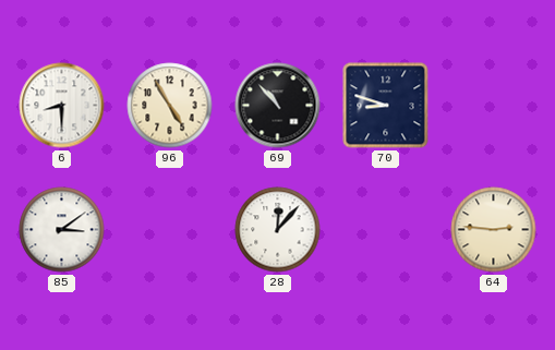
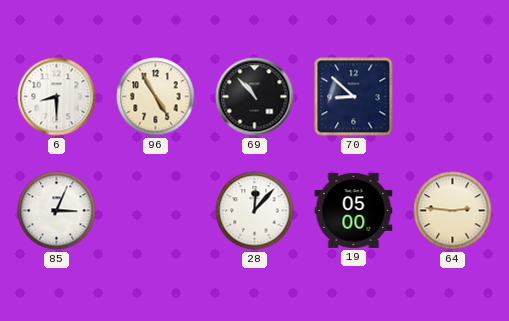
70: 8:48 -> 8:52 (354, 97)
85: 3:09 -> 3:04 (57, 211)
19: none -> 05:00 (354, 210)
